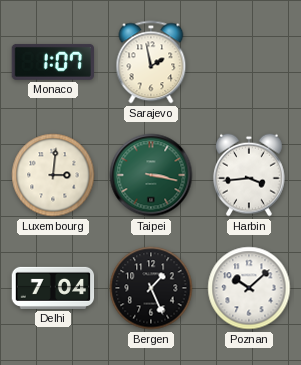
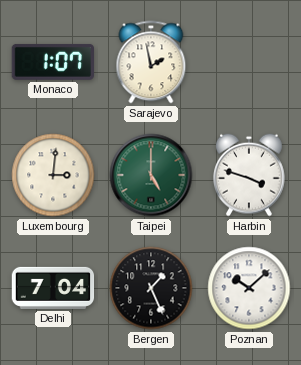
Taipei: 3:17 -> 5:00 (151, 175)
Harbin: 3:44 -> 3:48 (250, 175)
